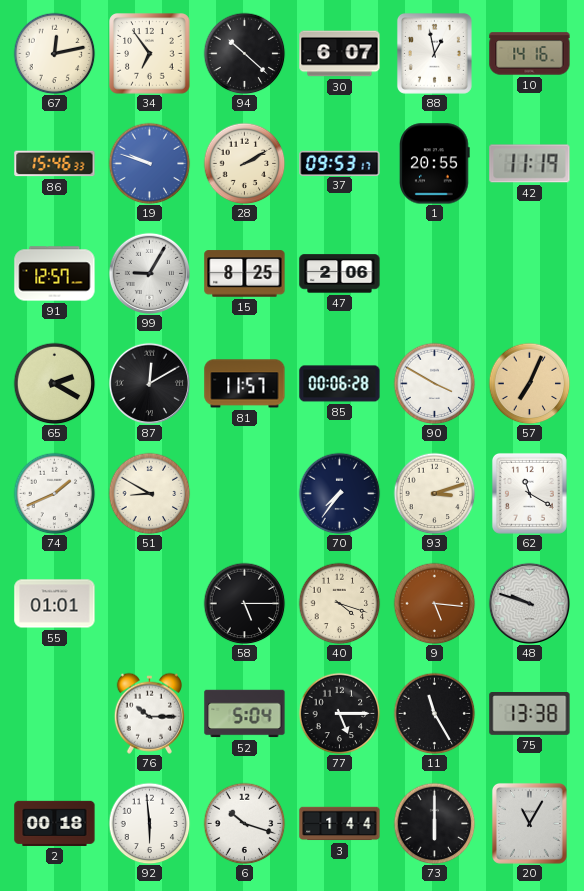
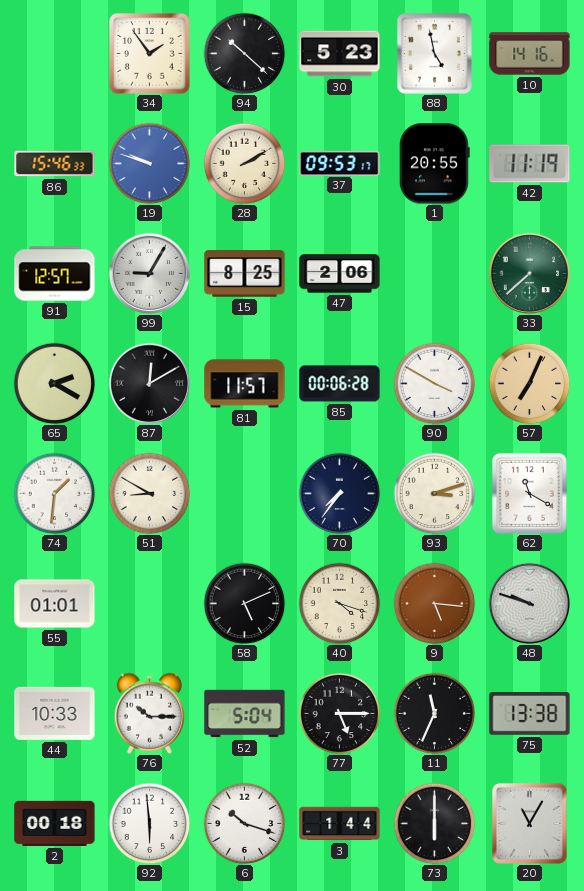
67: 12:13 -> none (54, 53)
34: 6:54 -> 1:54 (150, 54)
30: 6:07 -> 5:23 (340, 54)
88: 12:58 -> 4:58 (434, 53)
33: none -> 7:38 (529, 273)
74: 1:41 -> 1:31 (54, 493)
58: 5:15 -> 5:11 (244, 603)
44: none -> 10:33 (55, 713)
11: 11:25 -> 11:34 (434, 713)
